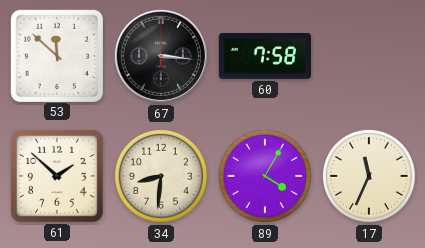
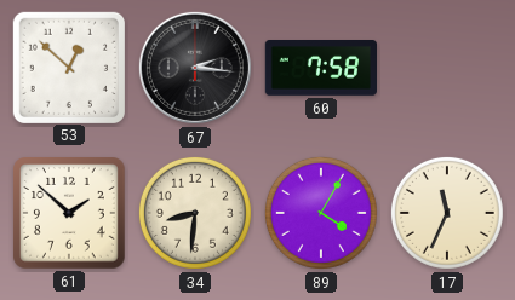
53: 11:52 -> 12:52 (68, 67)
67: 3:16 -> 2:16 (195, 68)
